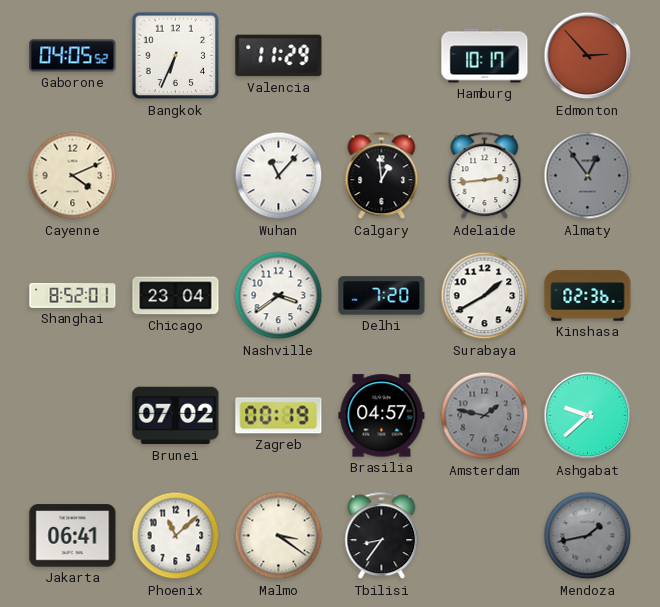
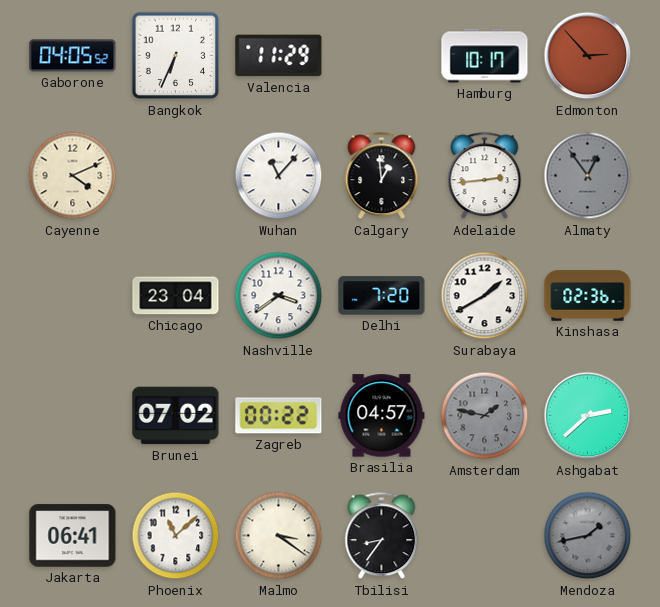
Shanghai: 8:52 -> none (73, 296)
Zagreb: 00:19 -> 00:22 (279, 416)
Ashgabat: 9:38 -> 2:38 (588, 416)
